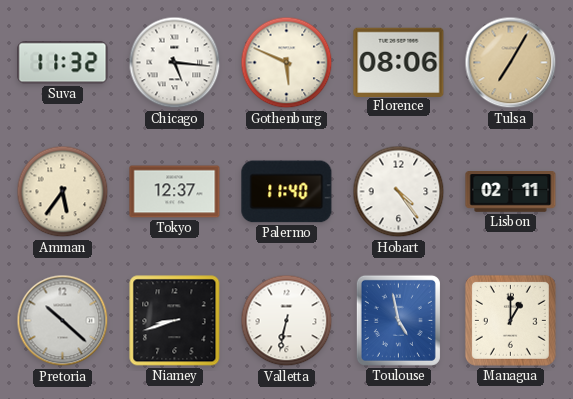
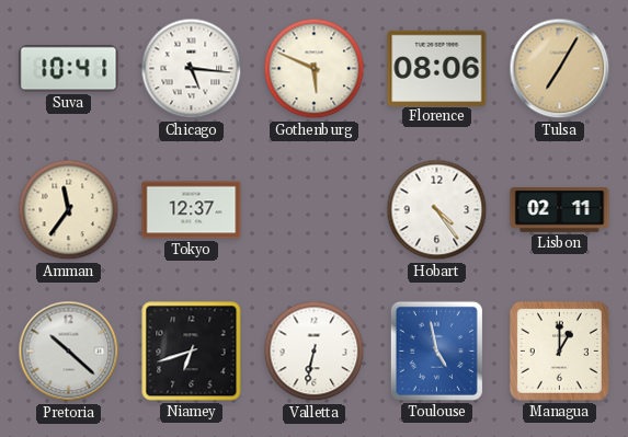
Suva: 11:32 -> 10:41 (69, 69)
Amman: 5:36 -> 11:36 (69, 210)
Palermo: 11:40 -> none (287, 192)
Niamey: 8:42 -> 6:42 (192, 352)
